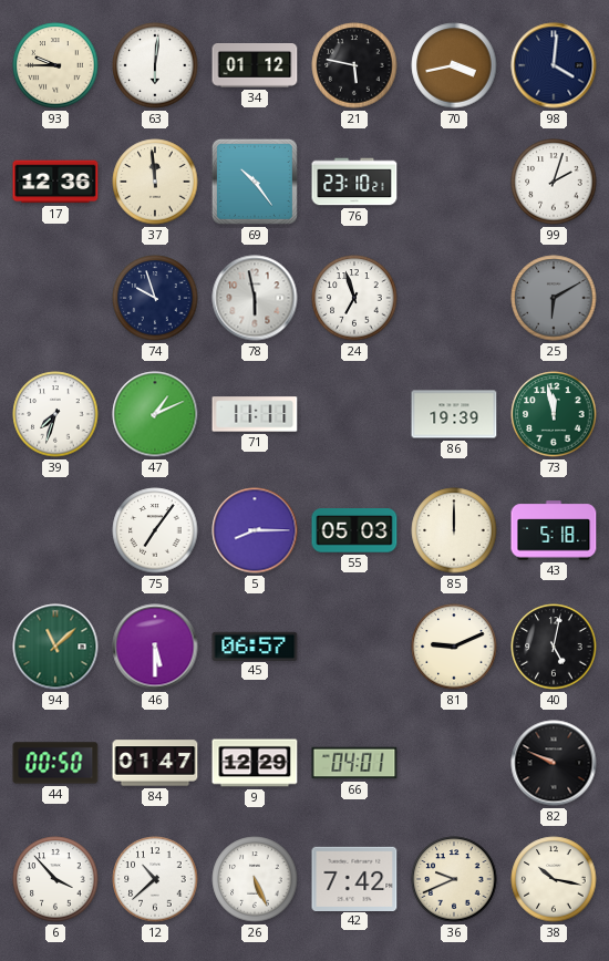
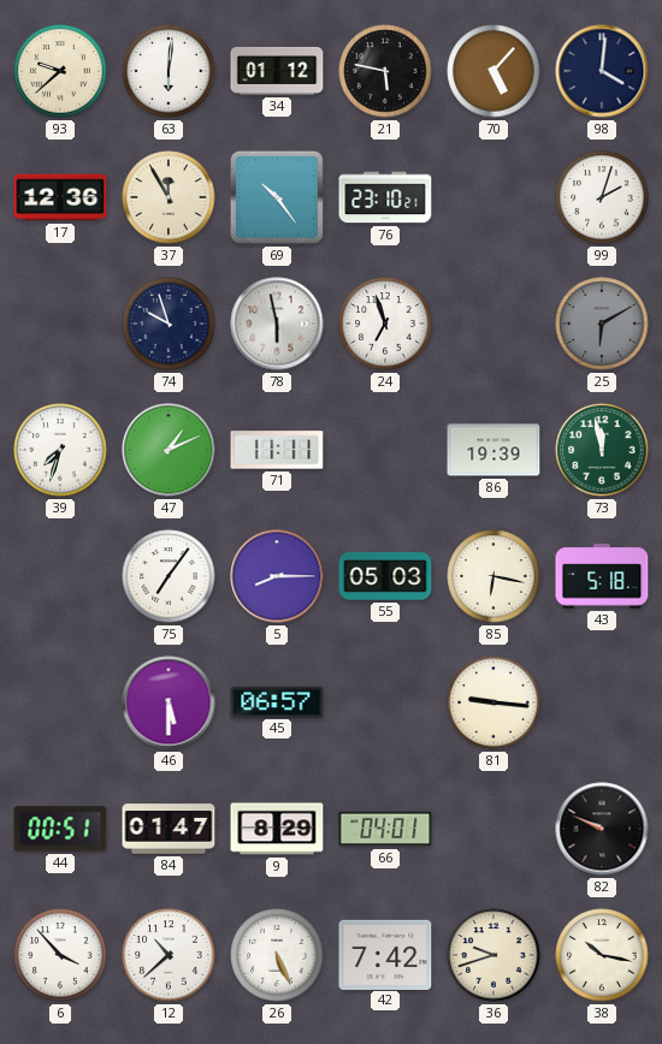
93: 9:45 -> 9:38 (60, 71)
70: 3:43 -> 5:07 (493, 71)
37: 11:59 -> 11:55 (169, 197)
85: 12:00 -> 6:17 (493, 576)
94: 11:08 -> none (55, 647)
81: 9:11 -> 9:16 (493, 702)
40: 5:02 -> none (554, 647)
44: 00:50 -> 00:51 (60, 829)
9: 12:29 -> 8:29 (277, 829)
36: 9:41 -> 9:42 (493, 955)
